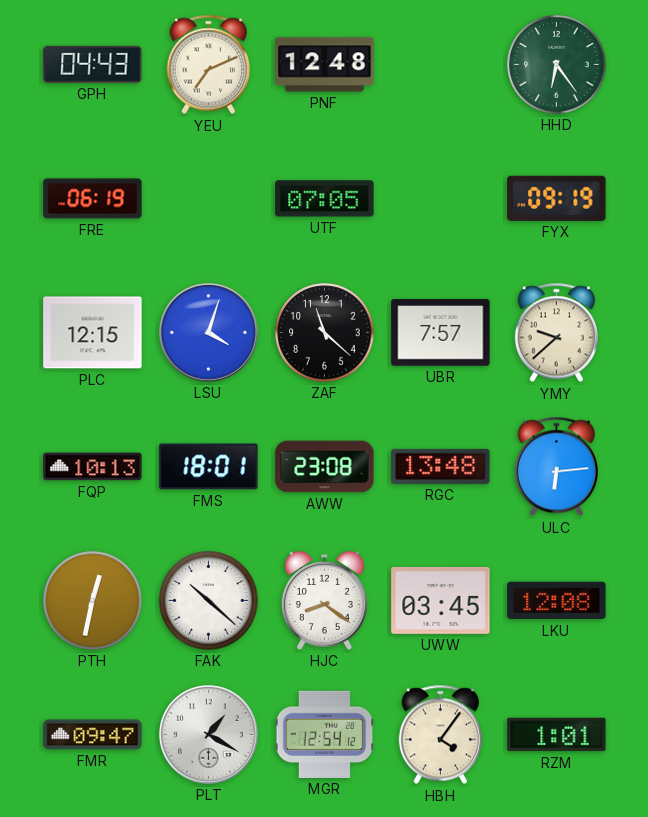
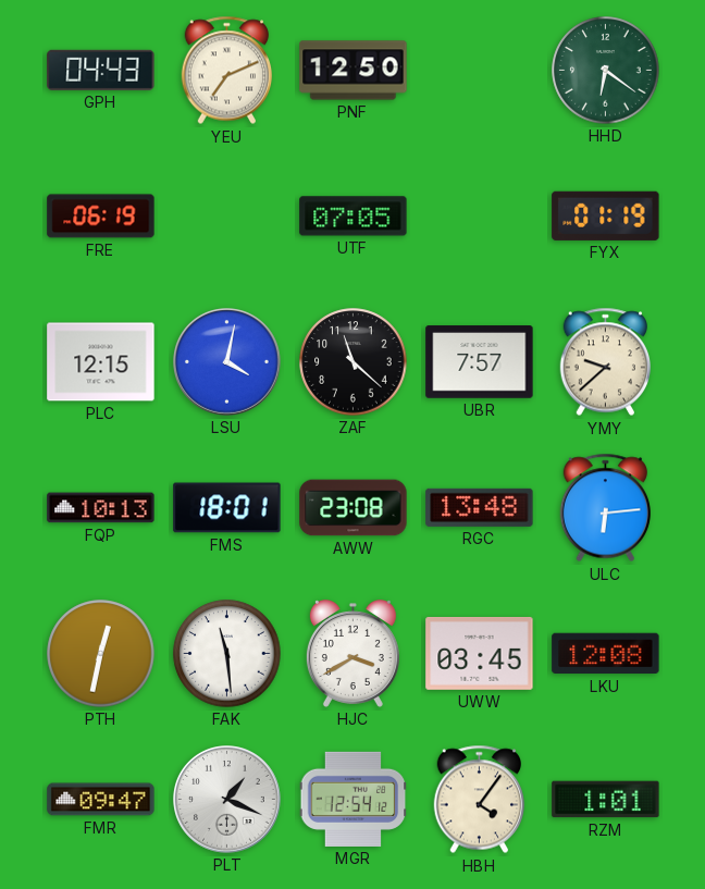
PNF: 12:48 -> 12:50 (354, 71)
HHD: 6:24 -> 6:21 (606, 71)
FYX: 09:19 -> 01:19 (606, 215)
LSU: 4:03 -> 4:02 (227, 362)
FAK: 10:22 -> 11:29 (227, 654)
HJC: 8:21 -> 3:40 (352, 654)
PLT: 1:20 -> 1:19 (227, 800)
